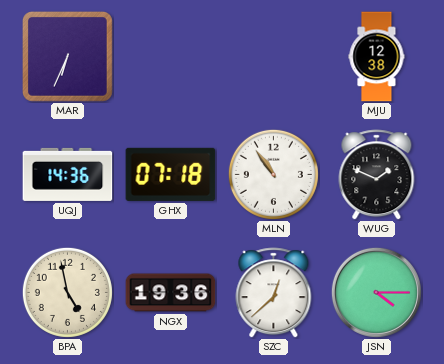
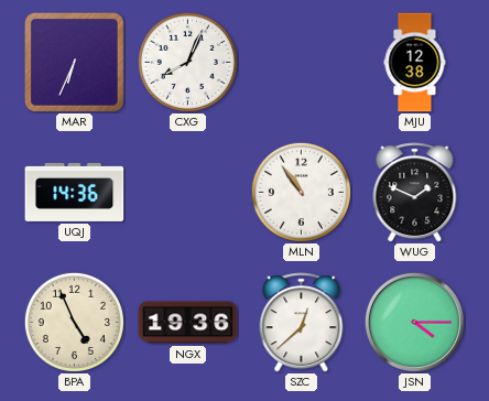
CXG: none -> 8:04 (187, 62)
GHX: 07:18 -> none (171, 174)
BPA: 4:58 -> 4:56 (74, 322)
